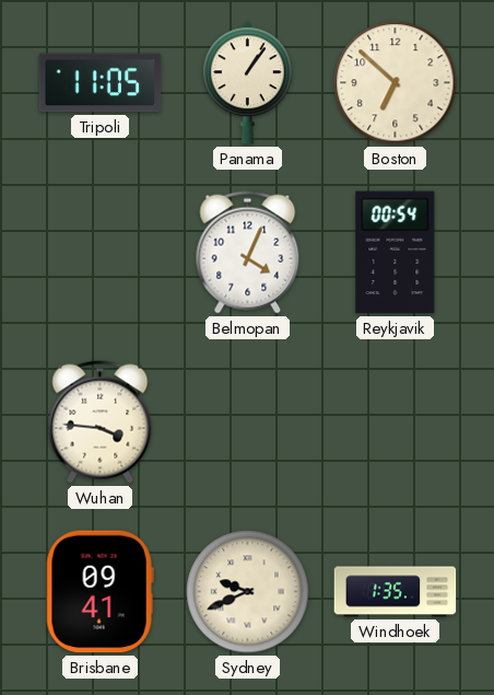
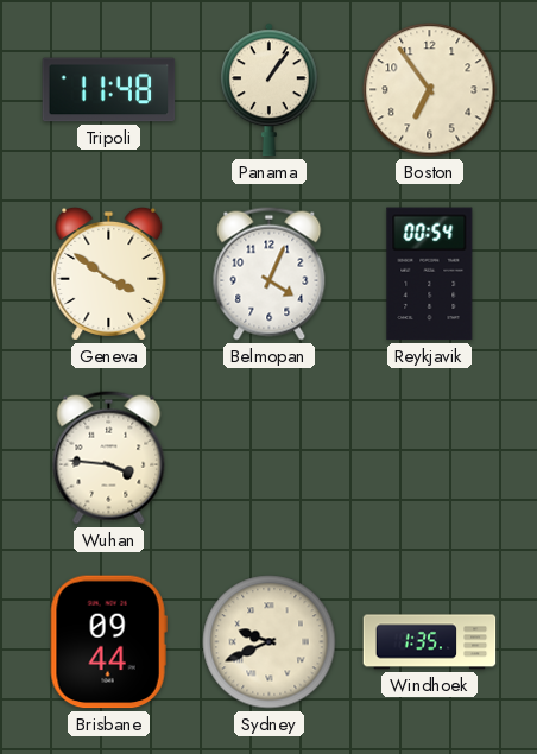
Tripoli: 11:05 -> 11:48 (109, 90)
Boston: 6:52 -> 6:54 (430, 90)
Geneva: none -> 3:51 (109, 273)
Brisbane: 09:41 -> 09:44 (108, 642)
